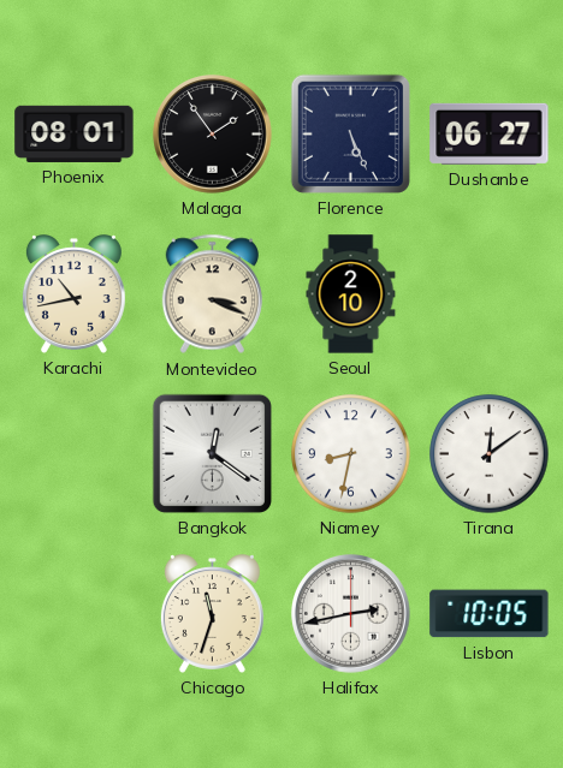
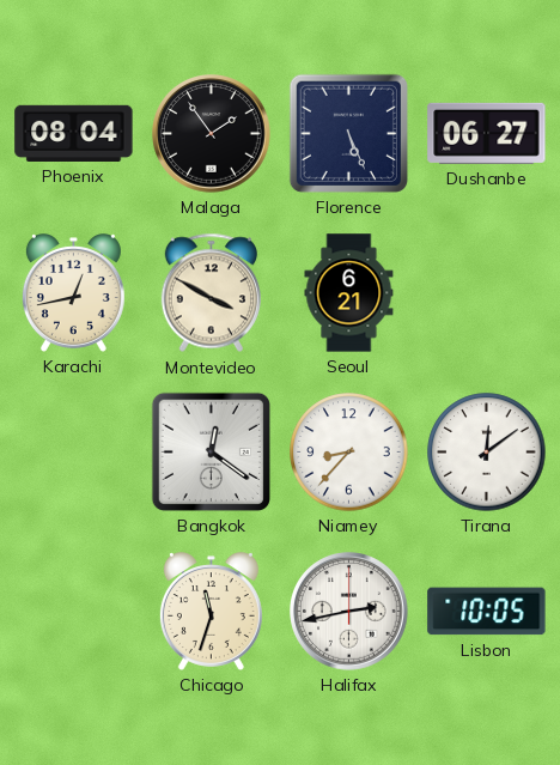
Phoenix: 08:01 -> 08:04 (74, 133)
Karachi: 10:43 -> 12:43 (73, 293)
Montevideo: 3:19 -> 3:50 (211, 293)
Seoul: 2:10 -> 6:21 (349, 293)
Niamey: 8:32 -> 8:37 (349, 453)
